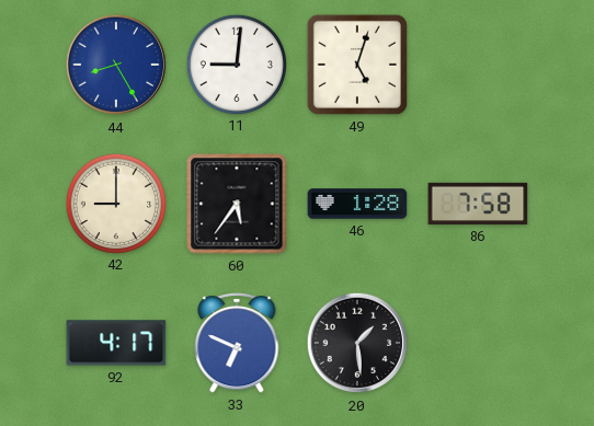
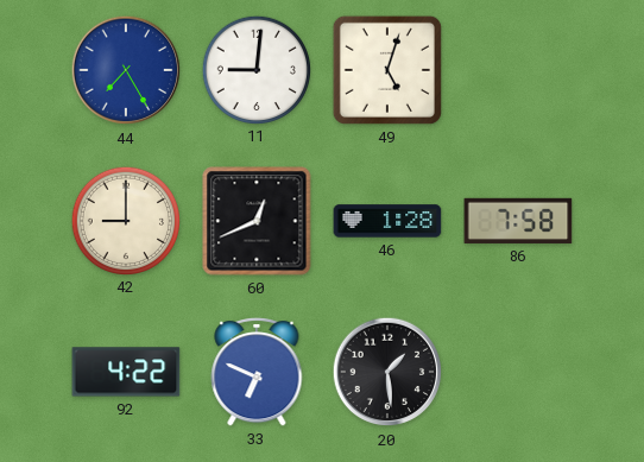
44: 8:25 -> 7:25 (126, 70)
60: 5:36 -> 12:41 (257, 221)
92: 4:17 -> 4:22 (126, 372)
